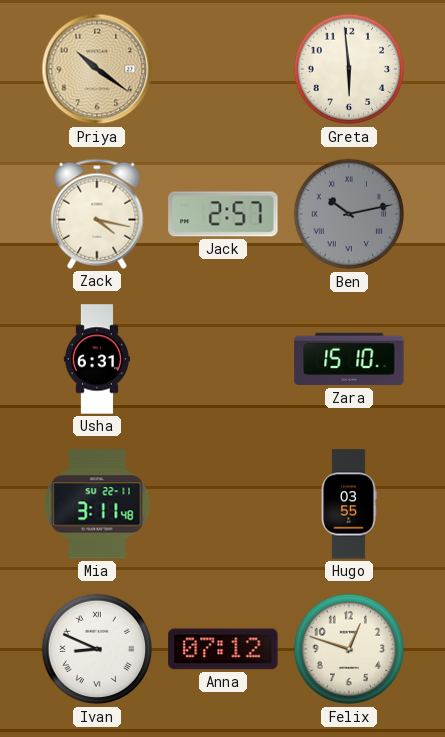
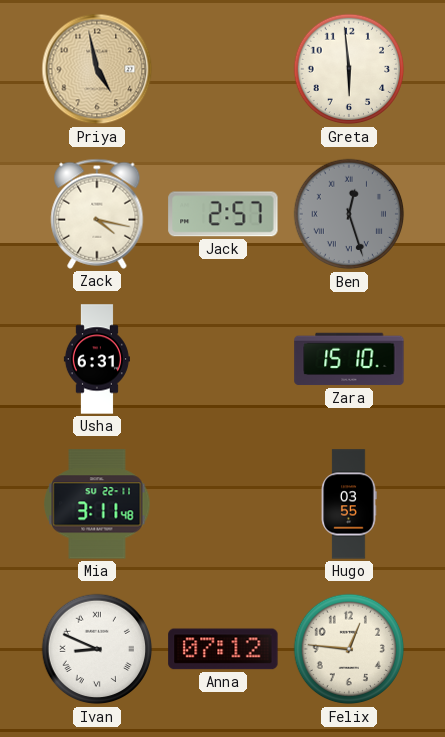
Priya: 10:21 -> 4:58 (97, 69)
Ben: 10:13 -> 12:27 (349, 214)
Felix: 12:48 -> 12:46 (349, 649)
